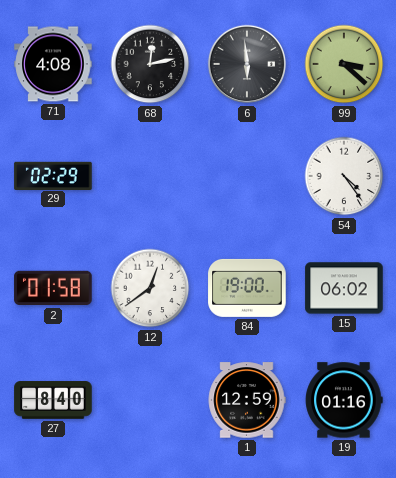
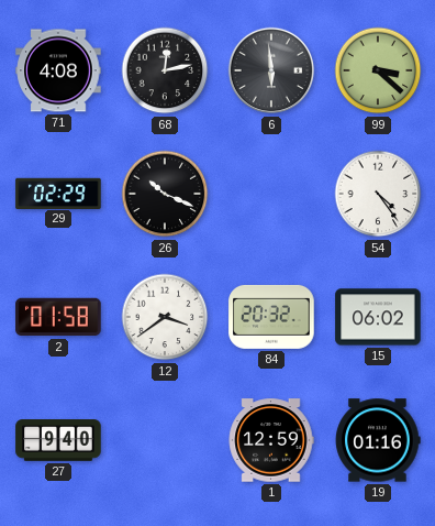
26: none -> 10:19 (165, 194)
12: 12:39 -> 3:39 (165, 317)
84: 19:00 -> 20:32 (271, 317)
27: 8:40 -> 9:40 (58, 440)
